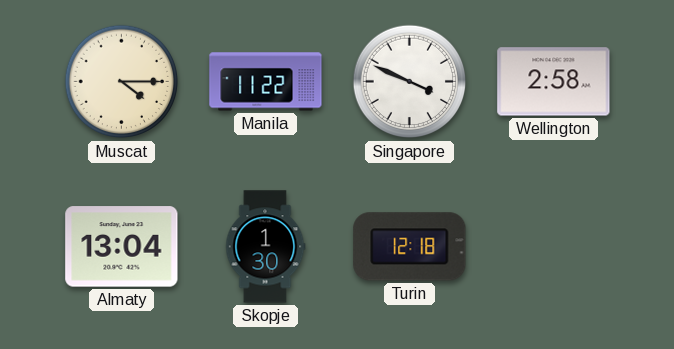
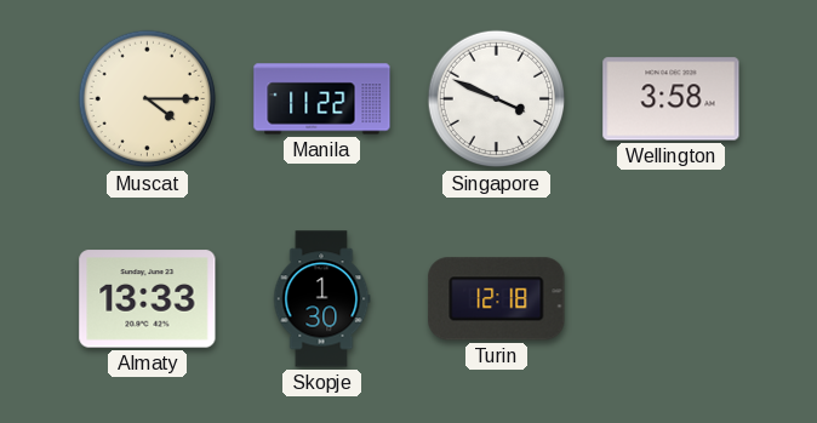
Wellington: 2:58 -> 3:58 (672, 99)
Almaty: 13:04 -> 13:33 (148, 299)
